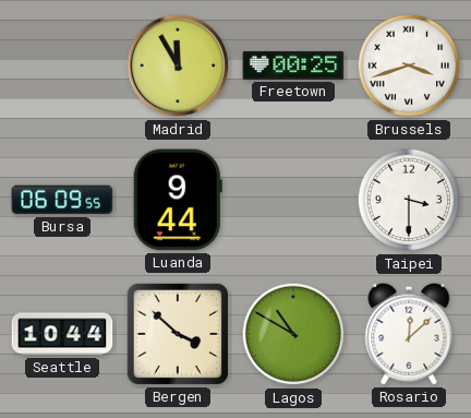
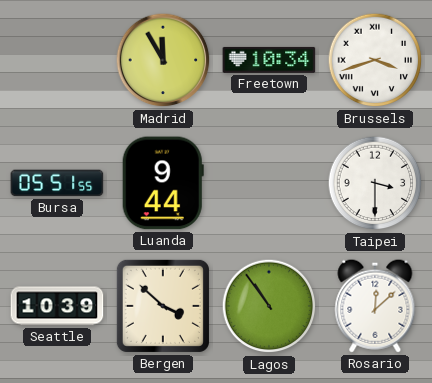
Freetown: 00:25 -> 10:34 (269, 60)
Bursa: 06:09 -> 05:51 (57, 183)
Seattle: 10:44 -> 10:39 (57, 306)
Lagos: 10:50 -> 10:54 (269, 306)
